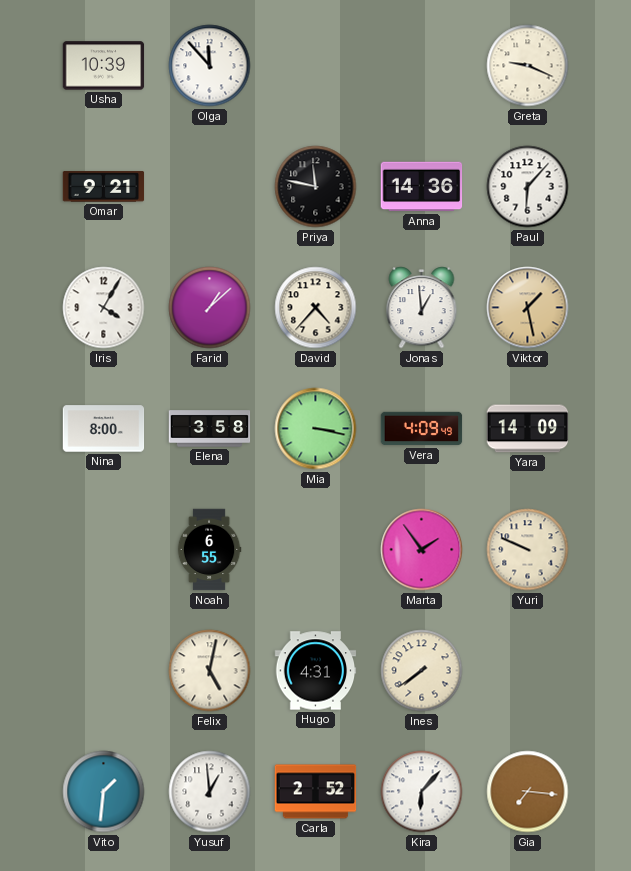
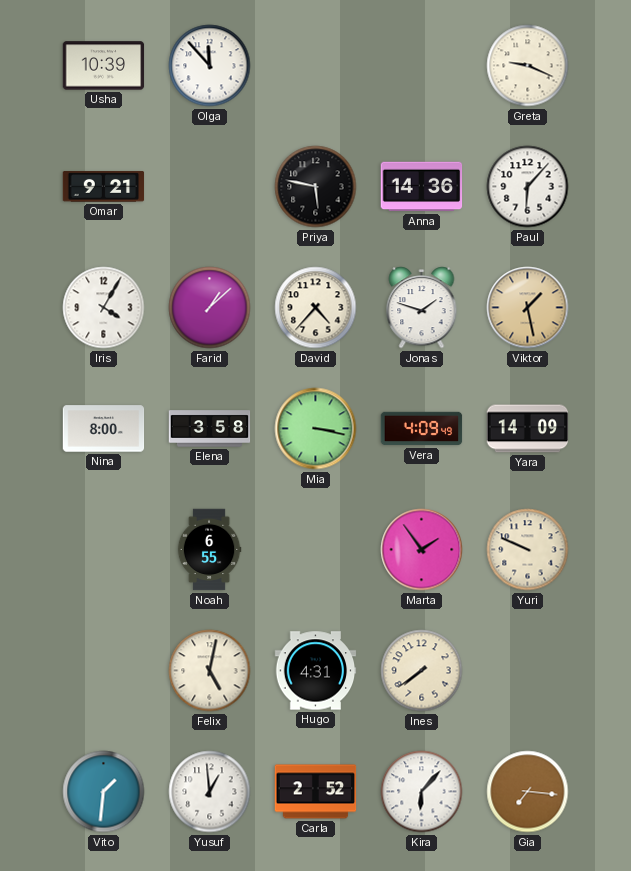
Priya: 11:47 -> 5:47 (316, 187)
Jonas: 12:59 -> 1:48 (422, 308)
